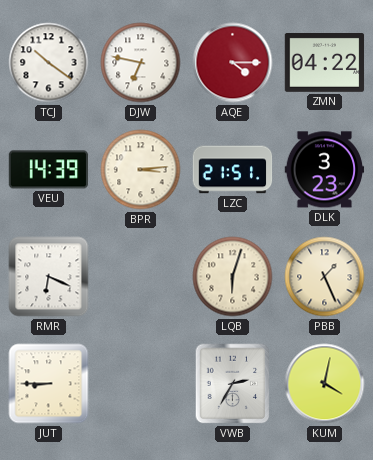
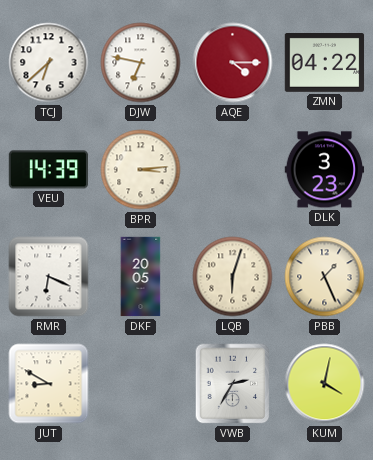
TCJ: 10:21 -> 6:38 (49, 63)
LZC: 21:51 -> none (233, 170)
DKF: none -> 20:05 (141, 277)
JUT: 8:45 -> 8:50 (49, 384)
